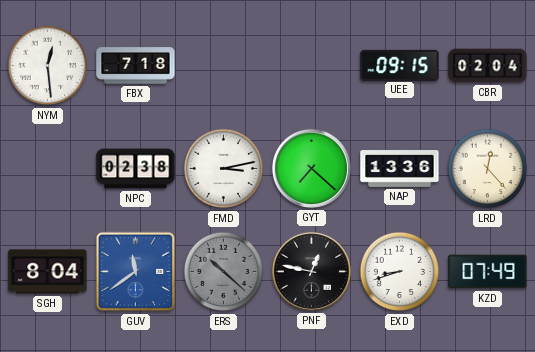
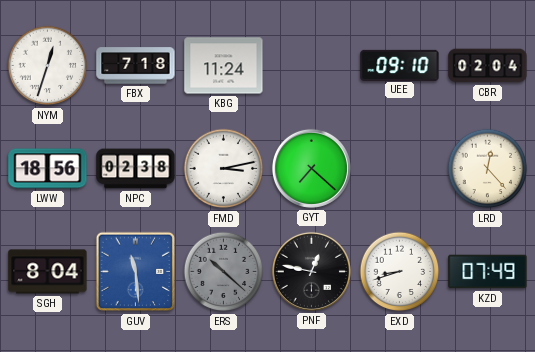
NYM: 12:29 -> 12:33 (48, 66)
KBG: none -> 11:24 (224, 66)
UEE: 09:15 -> 09:10 (400, 65)
LWW: none -> 18:56 (48, 169)
NAP: 13:36 -> none (400, 169)
GUV: 11:39 -> 11:29 (136, 272)
